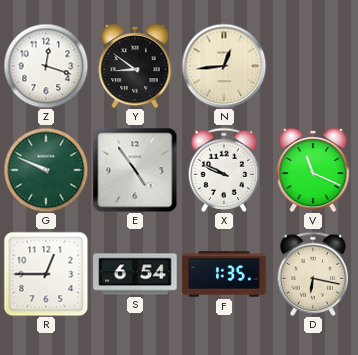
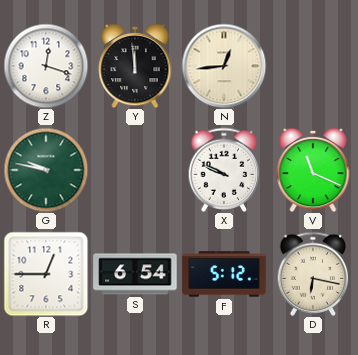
Y: 8:51 -> 11:59 (135, 66)
G: 9:49 -> 9:47 (46, 170)
E: 4:54 -> none (135, 170)
F: 1:35 -> 5:12 (224, 274)
